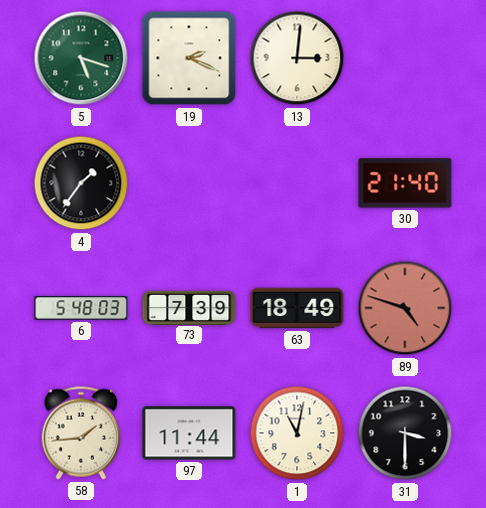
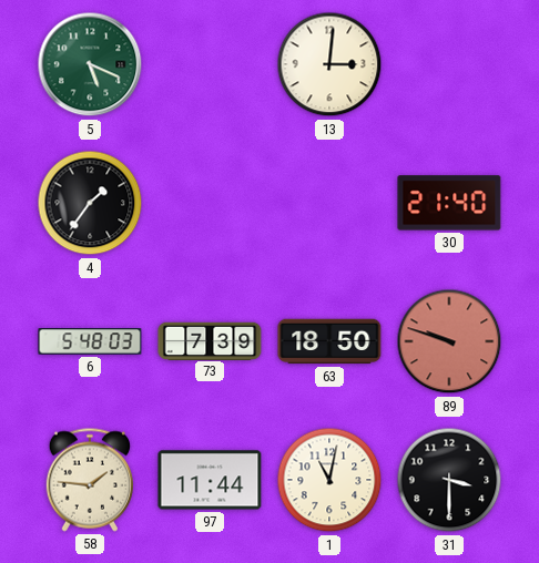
5: 5:18 -> 5:19 (90, 64)
19: 2:19 -> none (189, 58)
63: 18:49 -> 18:50 (329, 341)
89: 4:48 -> 9:48 (449, 341)
58: 1:44 -> 1:46 (90, 480)
